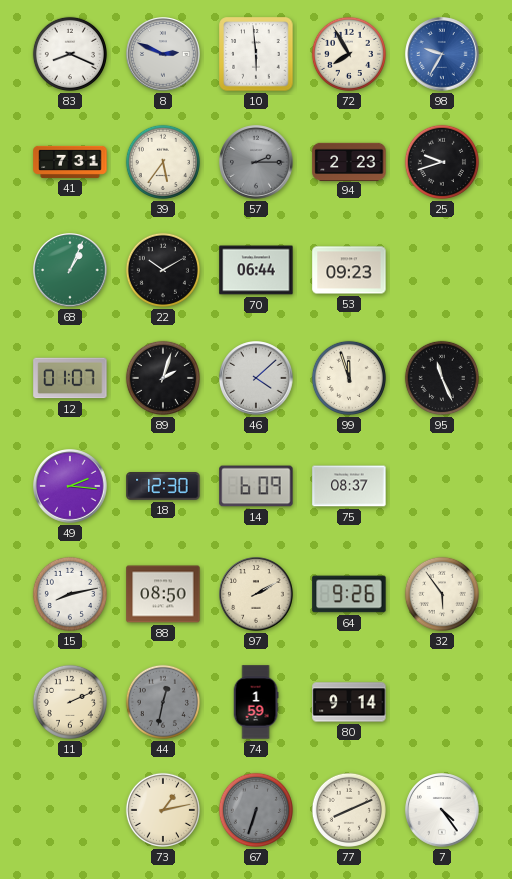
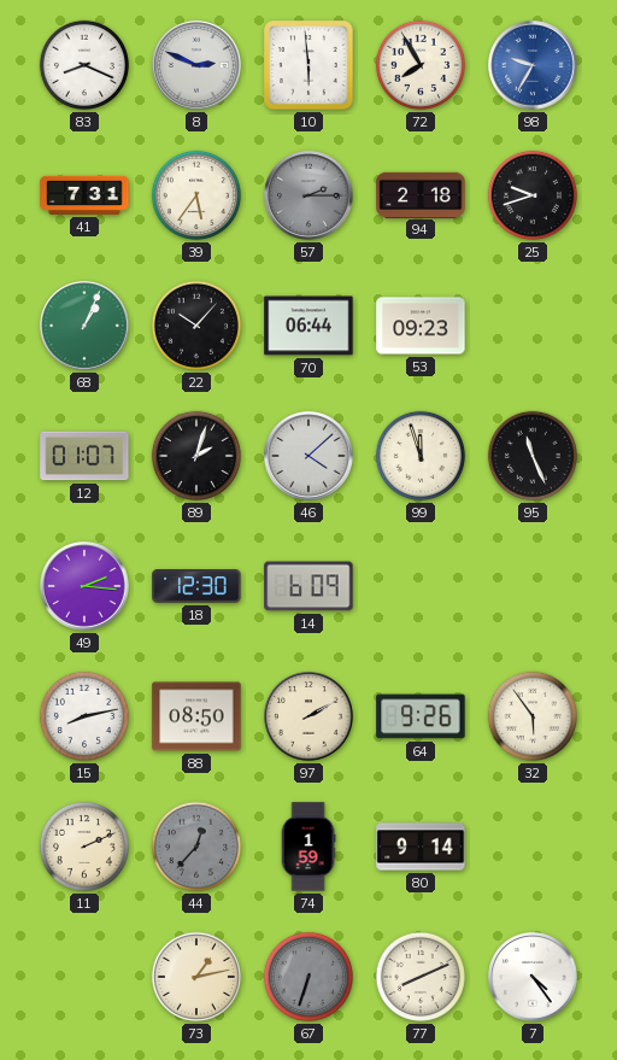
94: 2:23 -> 2:18 (421, 194)
22: 10:10 -> 10:07 (196, 326)
75: 08:37 -> none (349, 486)
44: 12:32 -> 12:37 (196, 847)
